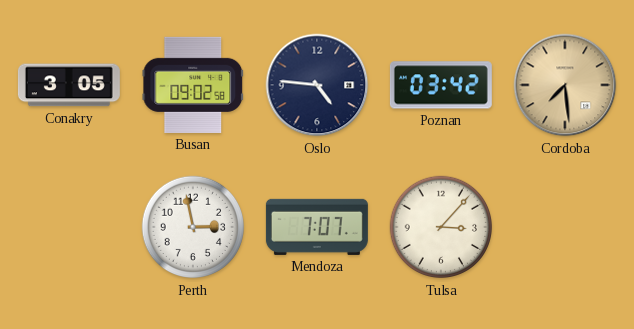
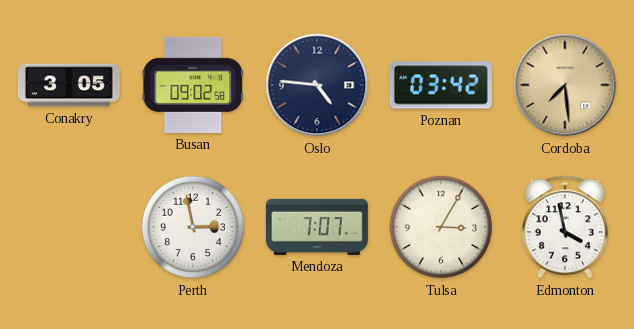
Tulsa: 3:07 -> 3:05 (441, 227)
Edmonton: none -> 3:58 (565, 227)
